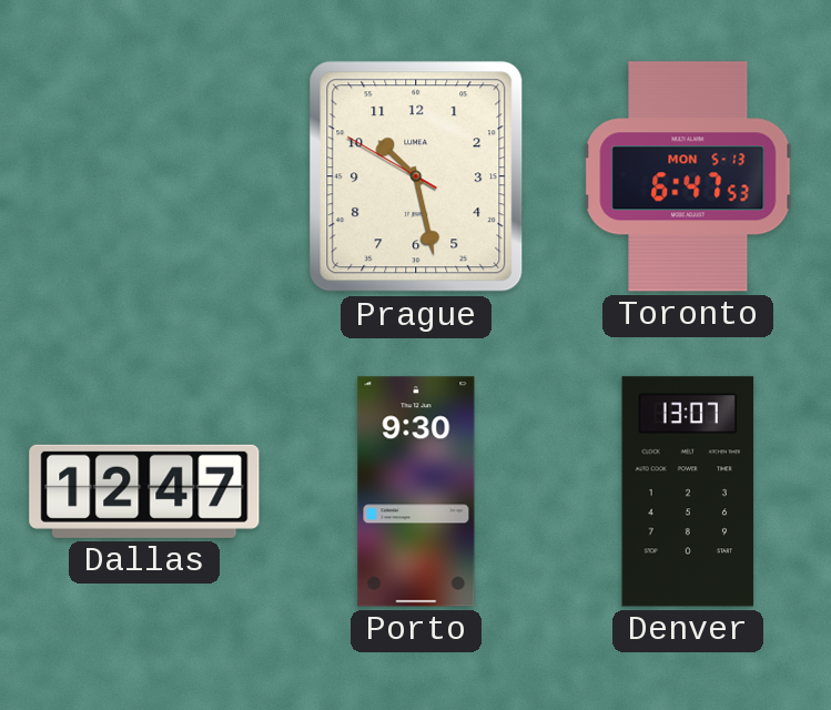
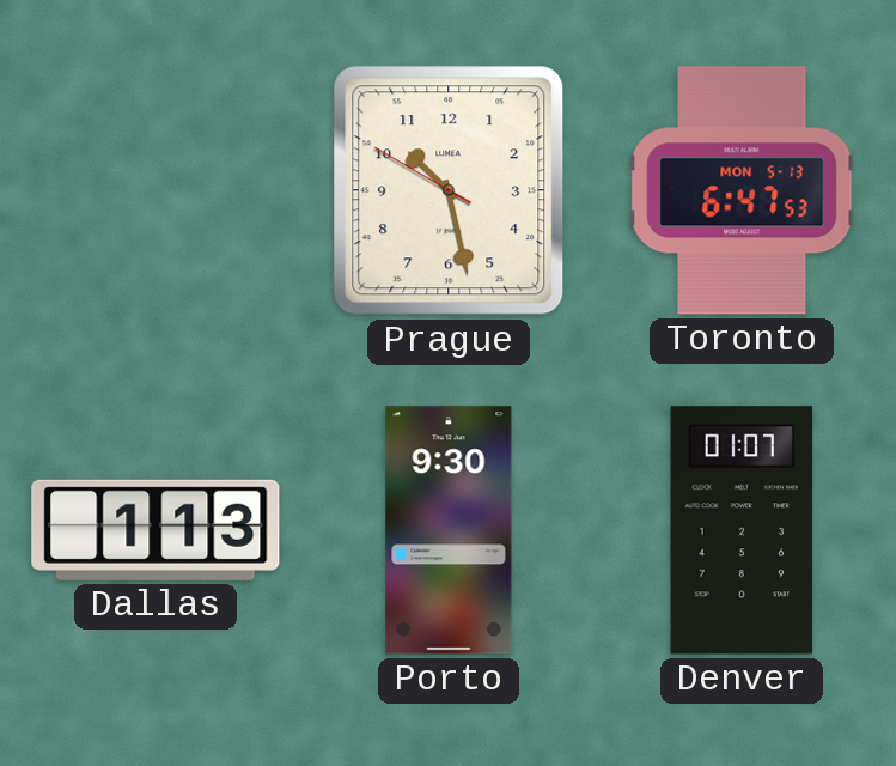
Dallas: 12:47 -> 1:13 (156, 530)
Denver: 13:07 -> 01:07 (742, 530)
